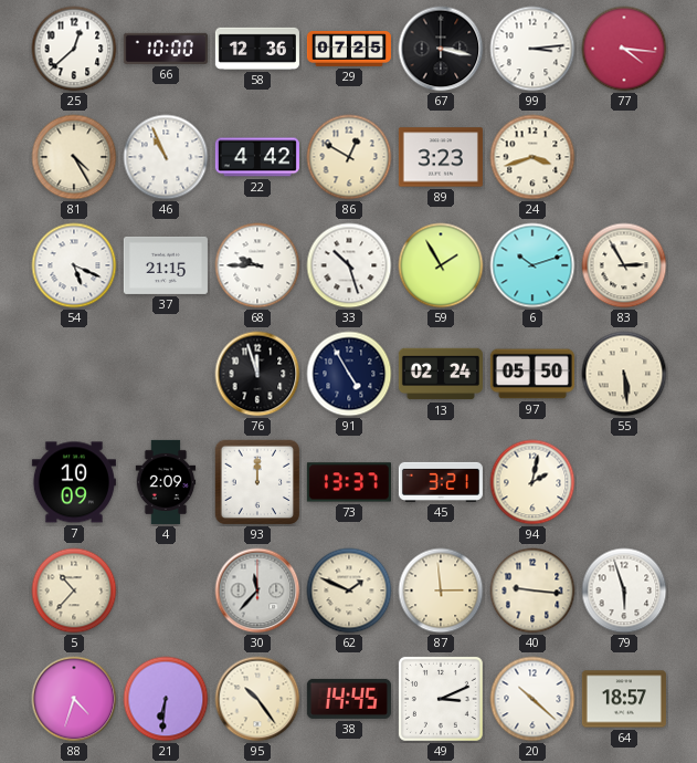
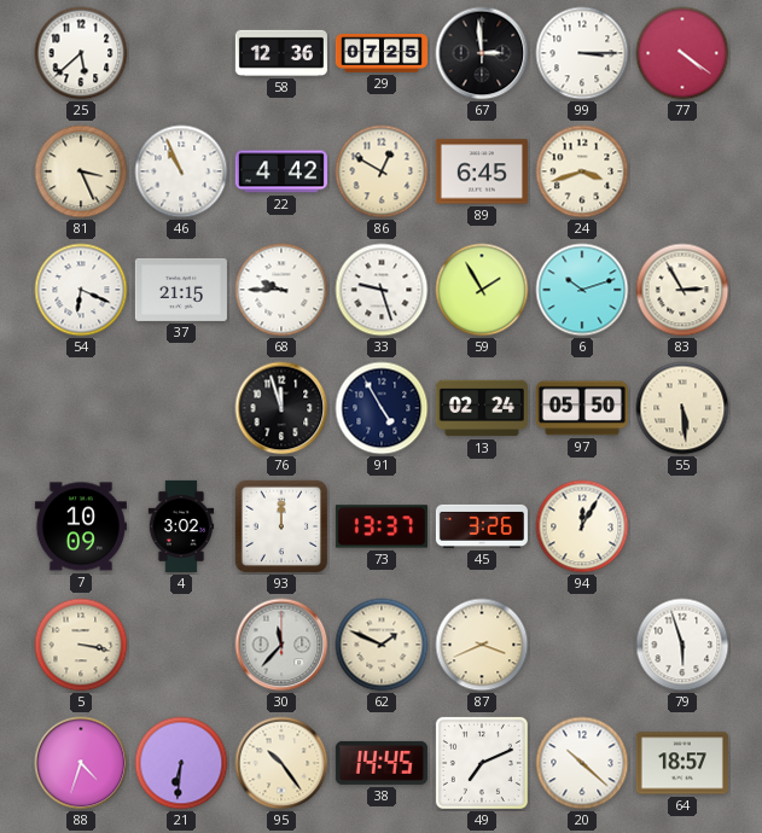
25: 12:38 -> 5:38 (81, 53)
66: 10:00 -> none (166, 49)
67: 3:17 -> 2:59 (482, 53)
99: 3:14 -> 3:15 (582, 53)
77: 4:16 -> 4:21 (682, 53)
81: 4:25 -> 3:26 (81, 171)
89: 3:23 -> 6:45 (482, 171)
54: 5:19 -> 6:19 (81, 290)
33: 10:27 -> 9:27 (382, 290)
4: 2:09 -> 3:02 (181, 526)
45: 3:21 -> 3:26 (482, 526)
94: 2:02 -> 12:05 (582, 526)
5: 10:37 -> 3:17 (81, 645)
87: 2:59 -> 3:41 (482, 645)
40: 9:16 -> none (532, 590)
49: 3:11 -> 7:11 (482, 763)
